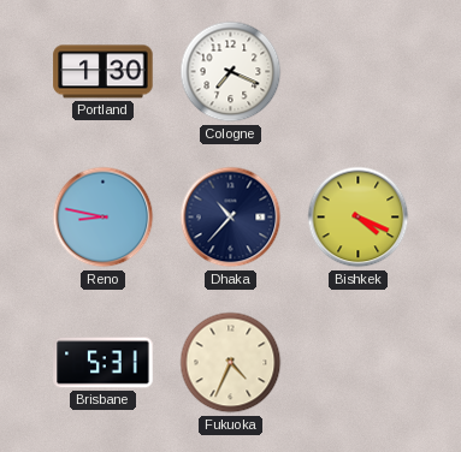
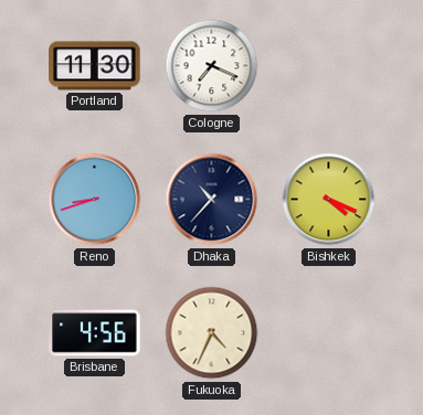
Portland: 1:30 -> 11:30 (95, 66)
Reno: 8:47 -> 8:42 (95, 200)
Brisbane: 5:31 -> 4:56 (95, 333)
